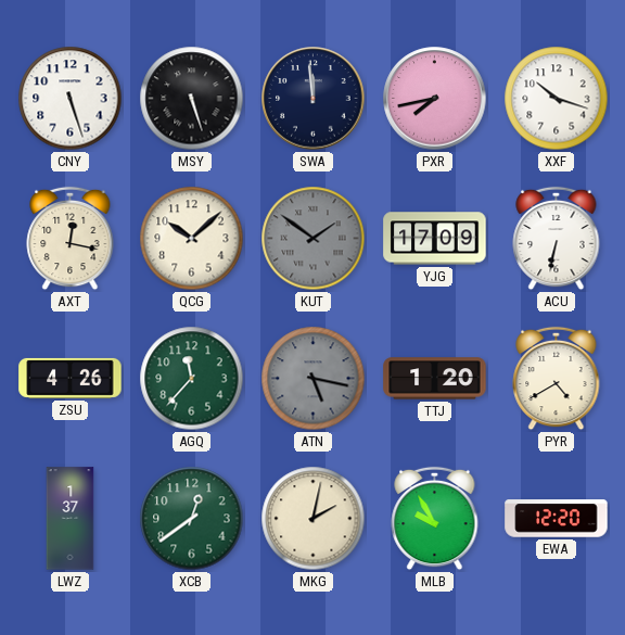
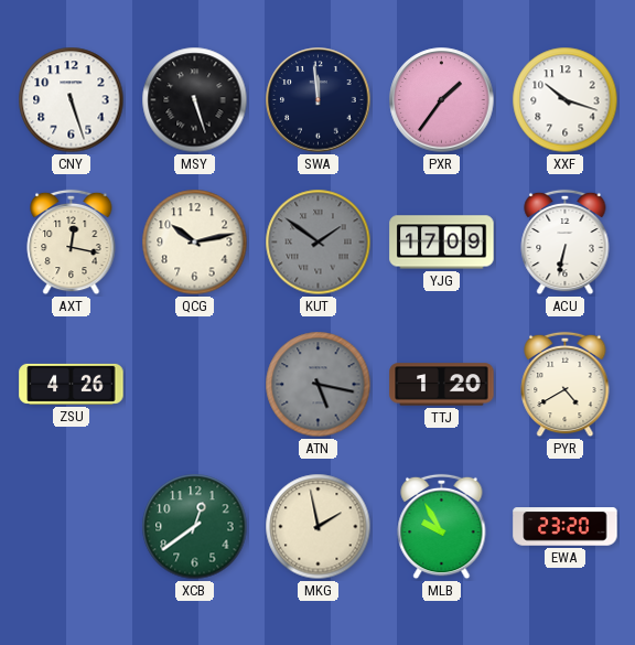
PXR: 7:43 -> 1:36 (442, 100)
QCG: 10:08 -> 10:13 (195, 243)
AGQ: 11:37 -> none (192, 379)
LWZ: 1:37 -> none (71, 519)
MKG: 2:02 -> 1:58 (319, 527)
EWA: 12:20 -> 23:20 (566, 527)
